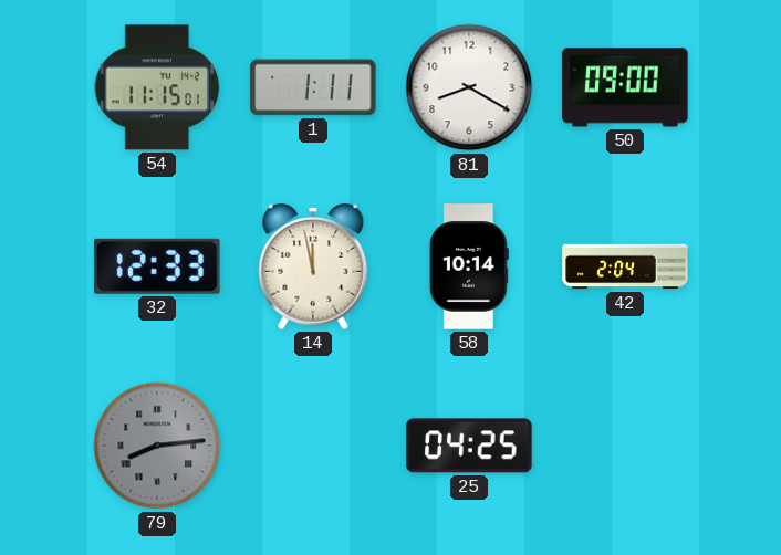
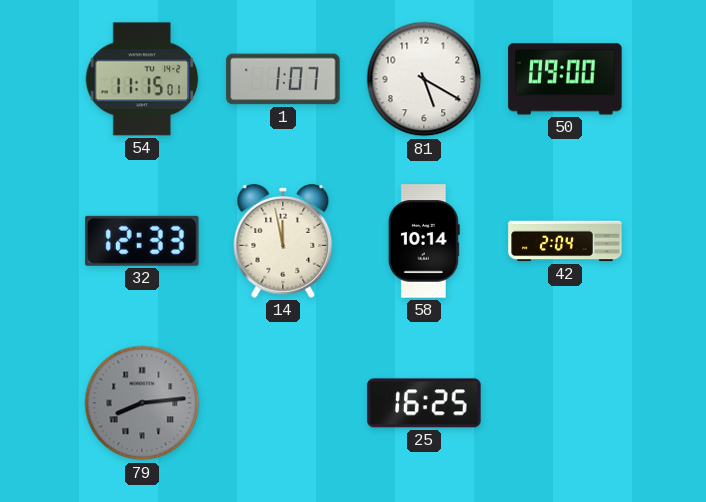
1: 1:11 -> 1:07 (283, 79)
81: 8:20 -> 5:20 (424, 79)
25: 04:25 -> 16:25 (424, 403)
